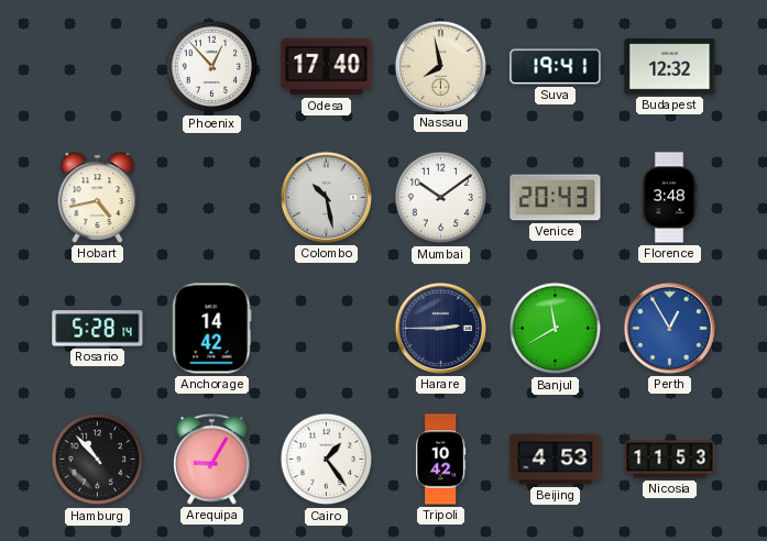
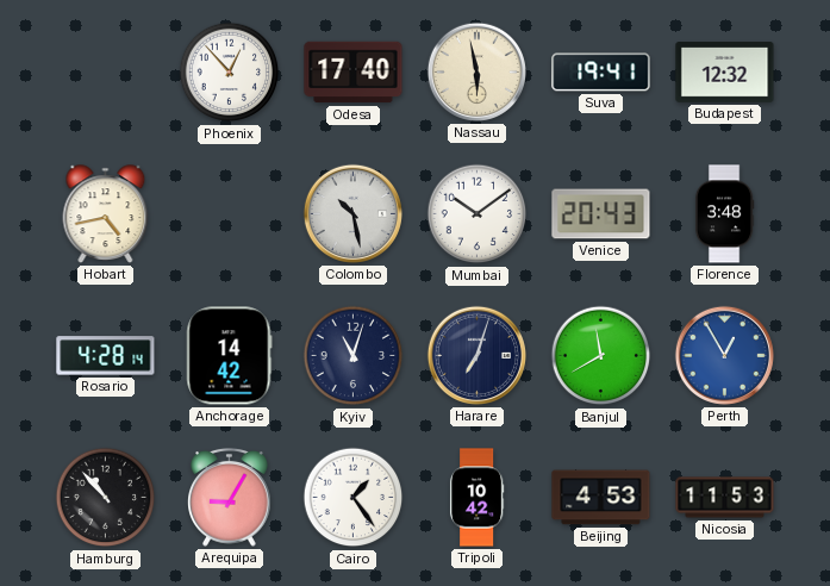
Nassau: 7:58 -> 5:58 (476, 71)
Rosario: 5:28 -> 4:28 (106, 356)
Kyiv: none -> 11:03 (354, 356)
Harare: 2:45 -> 7:03 (476, 355)
